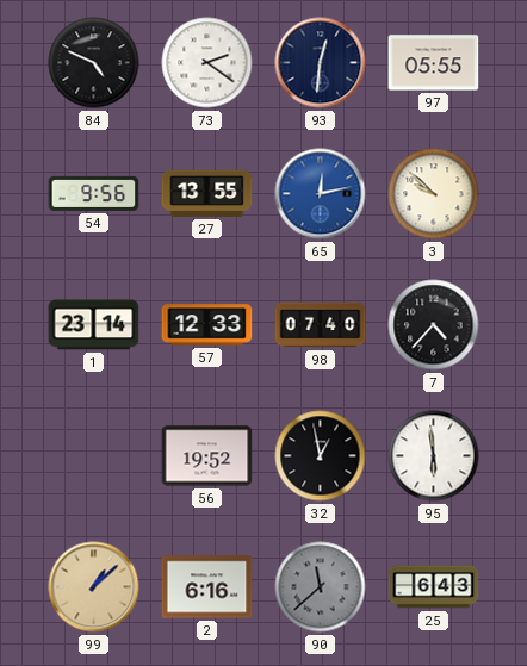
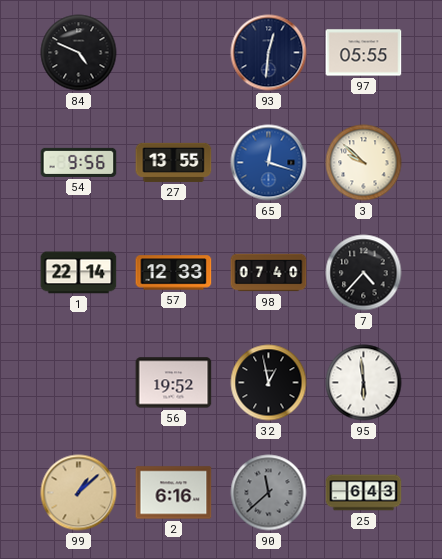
73: 2:21 -> none (207, 63)
65: 12:13 -> 12:18 (269, 163)
1: 23:14 -> 22:14 (79, 273)
